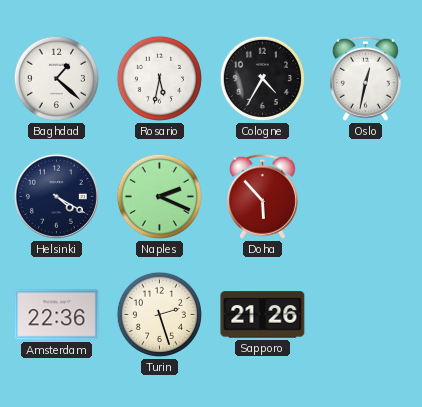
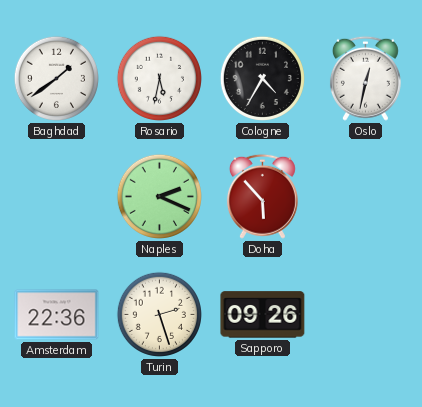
Baghdad: 1:22 -> 1:39 (56, 78)
Helsinki: 4:20 -> none (56, 196)
Sapporo: 21:26 -> 09:26 (263, 315)
